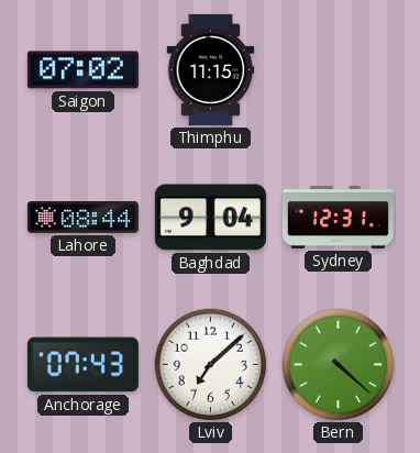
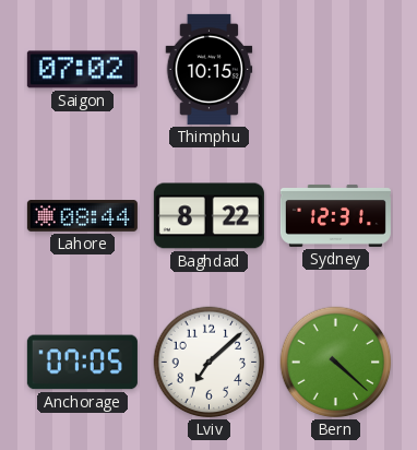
Thimphu: 11:15 -> 10:15 (210, 69)
Baghdad: 9:04 -> 8:22 (208, 216)
Anchorage: 07:43 -> 07:05 (82, 363)
